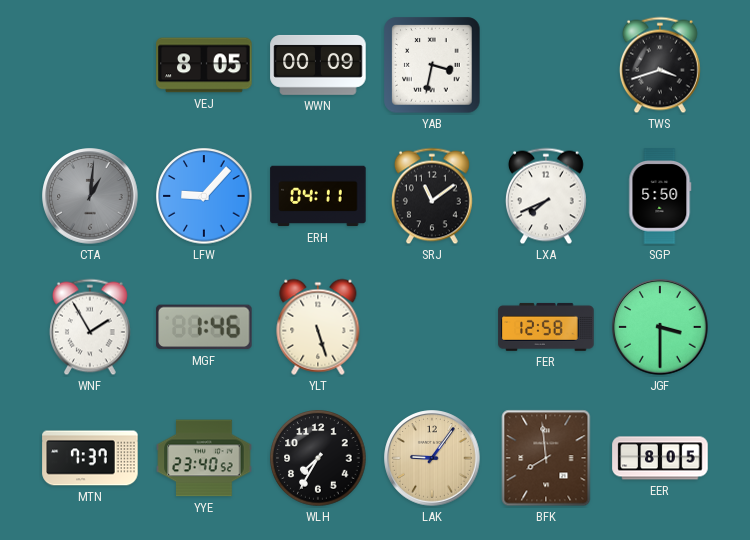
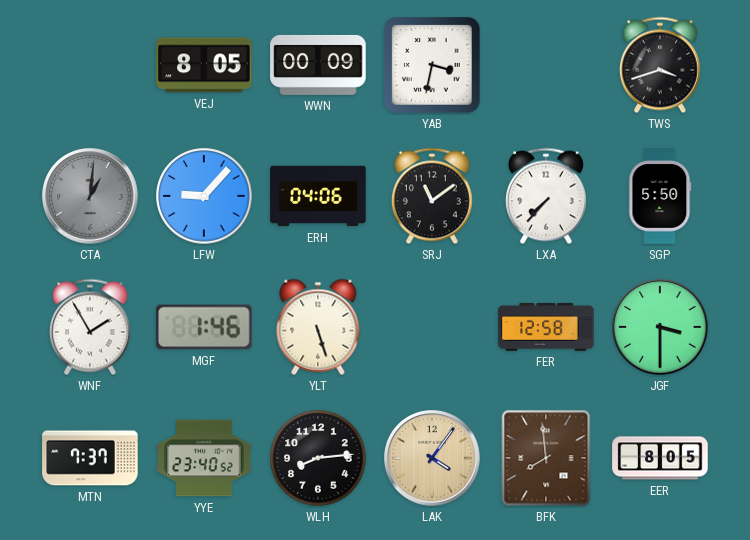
ERH: 04:11 -> 04:06 (318, 196)
LXA: 7:41 -> 7:37 (546, 196)
WLH: 7:35 -> 8:14 (318, 458)
LAK: 9:06 -> 4:06 (432, 458)
